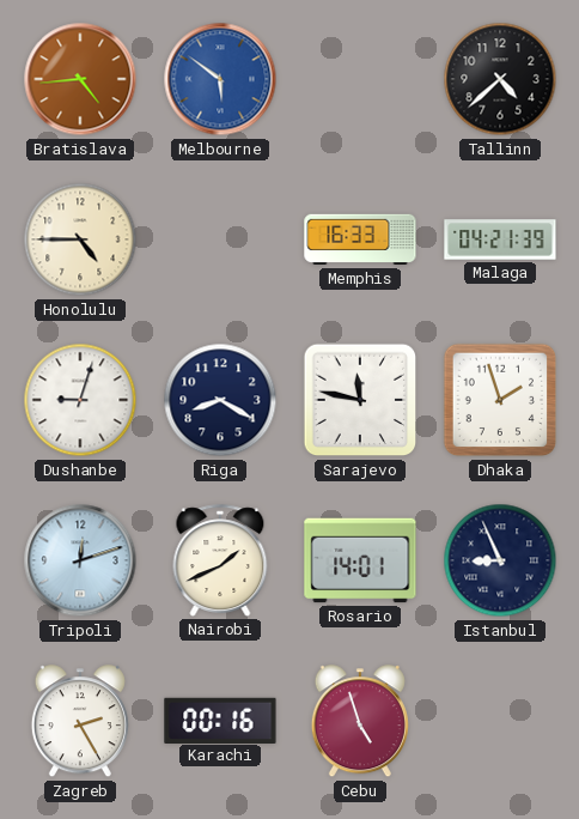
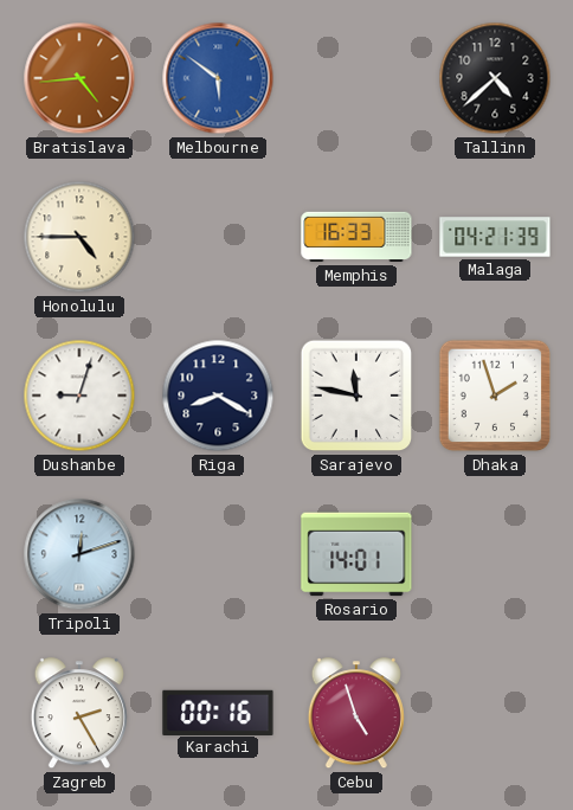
Nairobi: 1:41 -> none (220, 560)
Istanbul: 8:56 -> none (500, 560)
